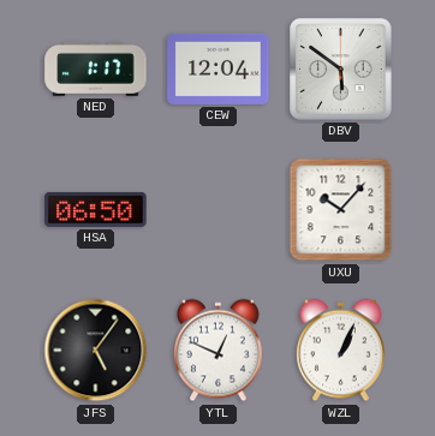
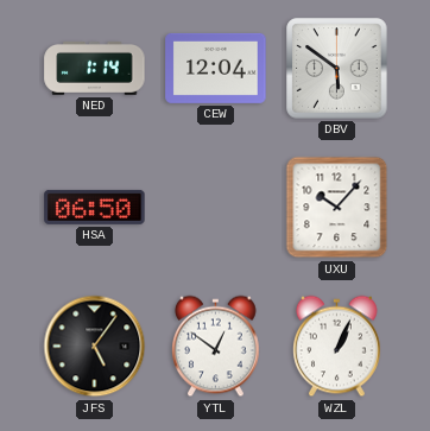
NED: 1:17 -> 1:14 (95, 68)
YTL: 12:49 -> 12:51 (216, 347)
